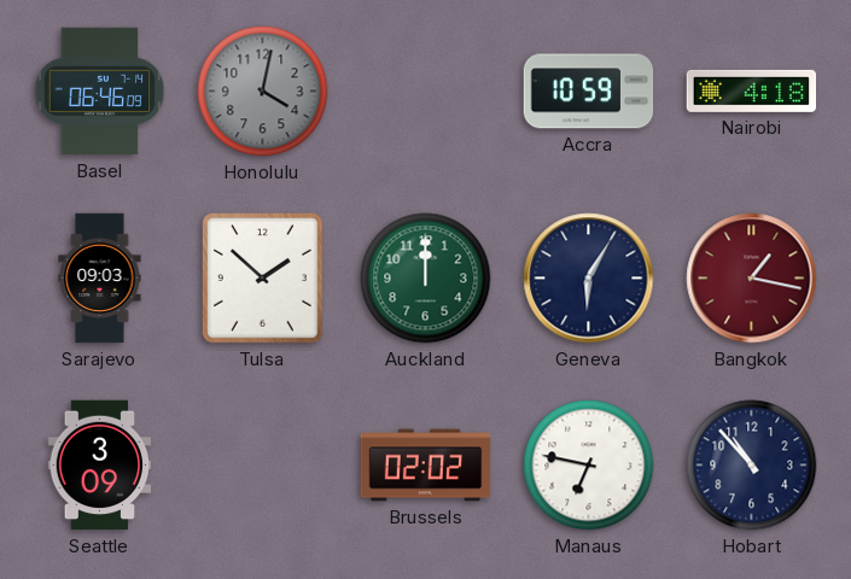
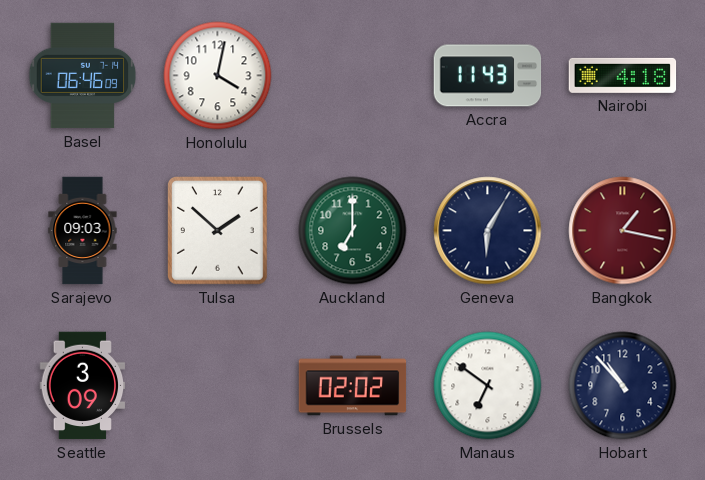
Honolulu dial: grey -> white (218, 76)
Accra: 10:59 -> 11:43 (488, 76)
Auckland: 12:00 -> 7:00 (353, 231)
Manaus: 6:47 -> 6:51 (488, 386)
